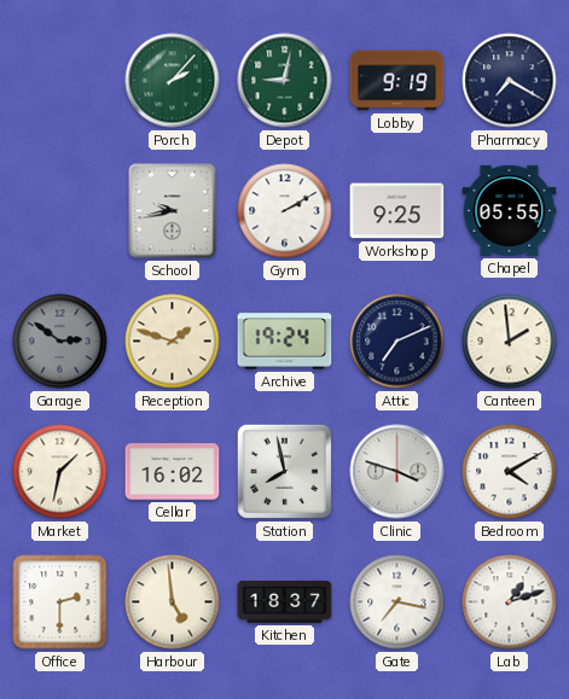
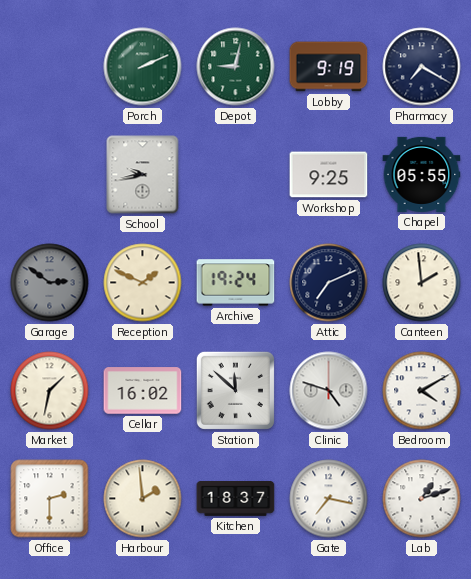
Porch: 2:07 -> 2:11 (143, 67)
Gym: 2:10 -> none (285, 211)
Reception: 1:48 -> 1:49 (143, 283)
Station: 7:58 -> 11:52 (235, 390)
Clinic: 3:48 -> 4:48 (329, 391)
Harbour: 4:59 -> 1:59 (143, 499)
